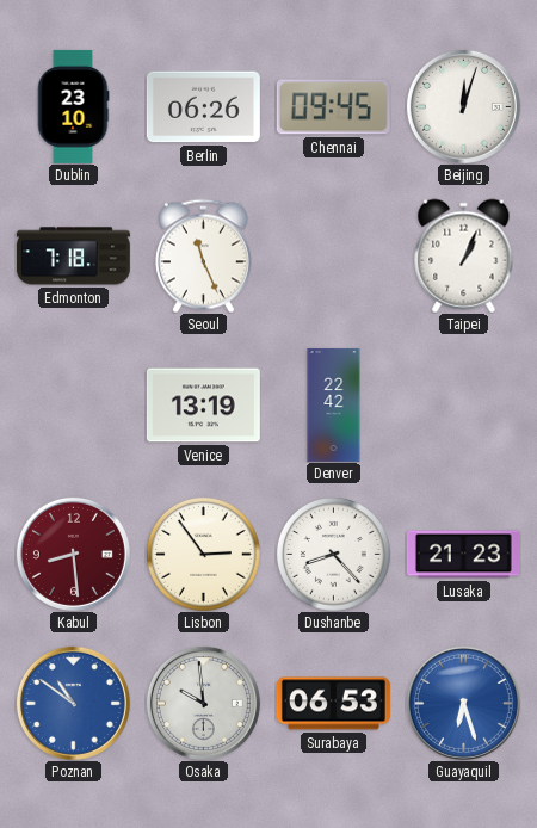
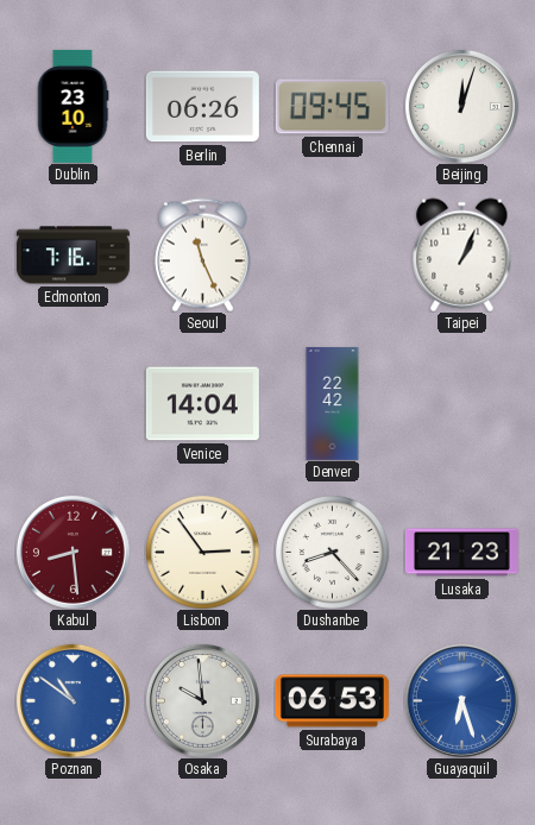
Edmonton: 7:18 -> 7:16 (73, 256)
Venice: 13:19 -> 14:04 (202, 404)
